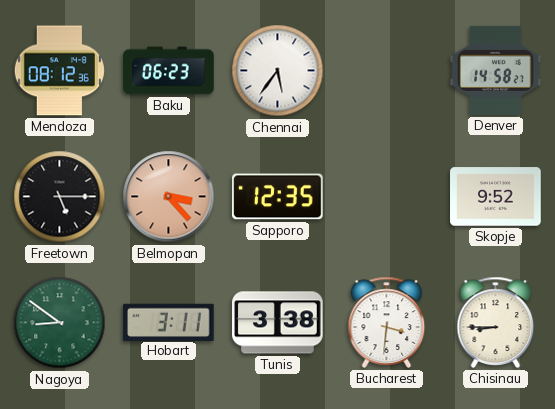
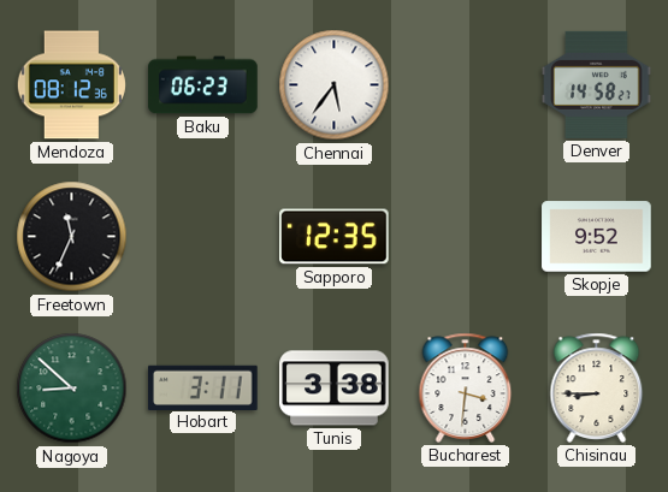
Freetown: 5:15 -> 11:34 (72, 237)
Belmopan: 3:23 -> none (169, 197)
Nagoya: 8:51 -> 8:52 (72, 389)
